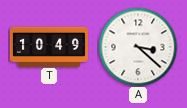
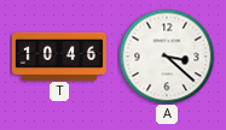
T: 10:49 -> 10:46 (59, 55)
